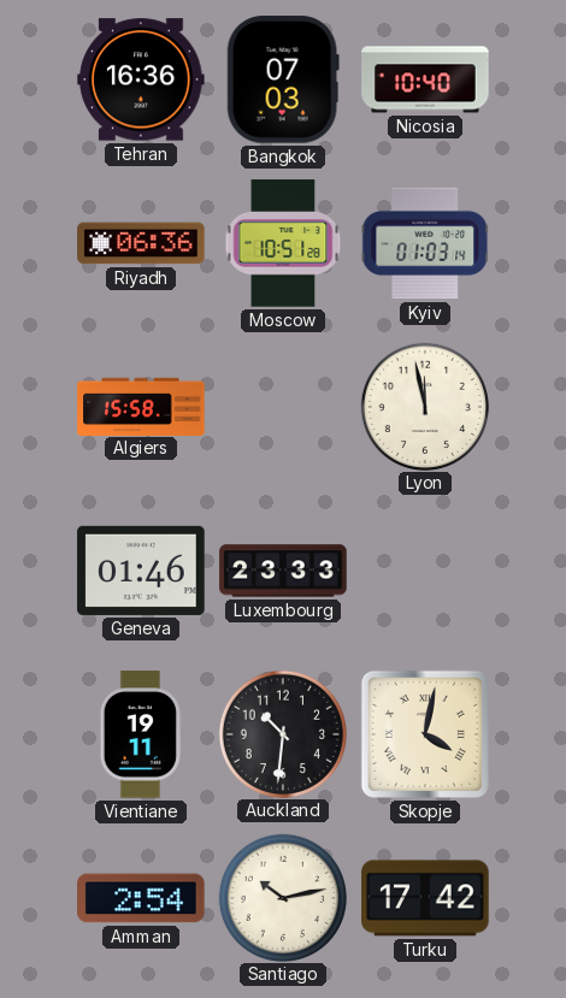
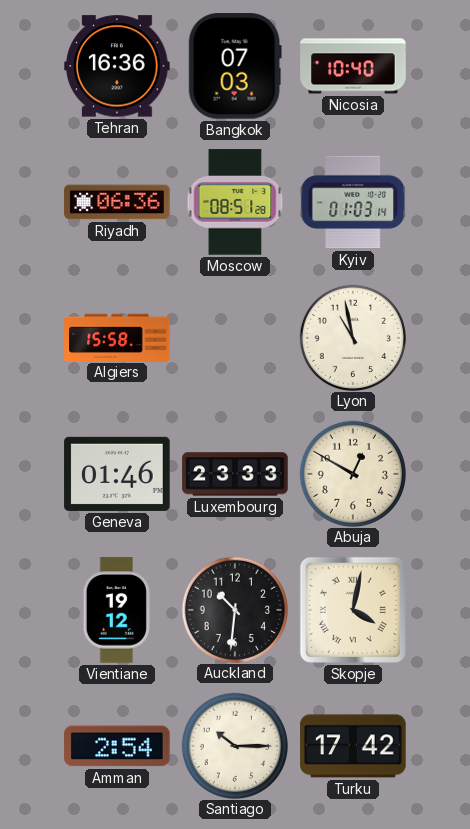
Moscow: 10:51 -> 08:51 (235, 202)
Lyon: 11:58 -> 10:58 (352, 337)
Abuja: none -> 12:50 (352, 473)
Vientiane: 19:11 -> 19:12 (117, 610)
Santiago: 10:13 -> 10:15 (234, 745)
